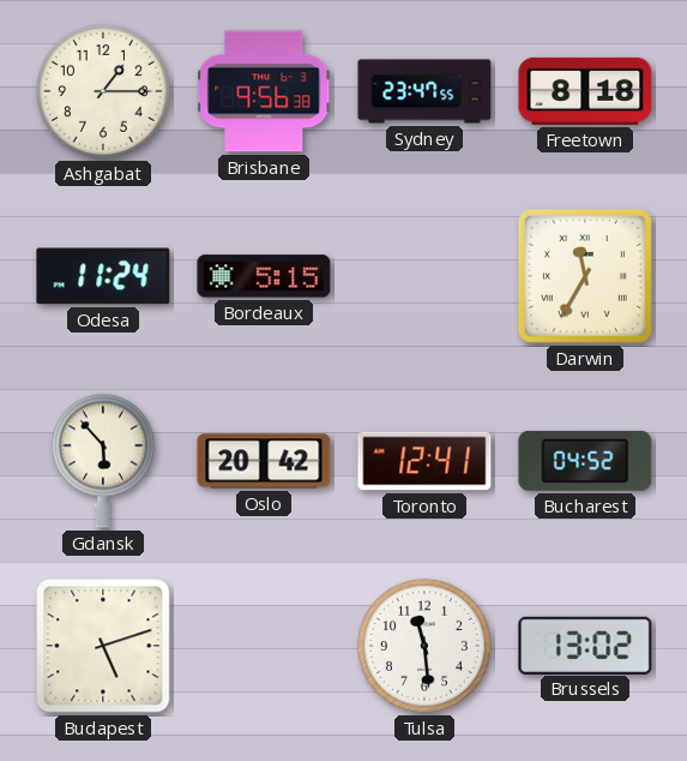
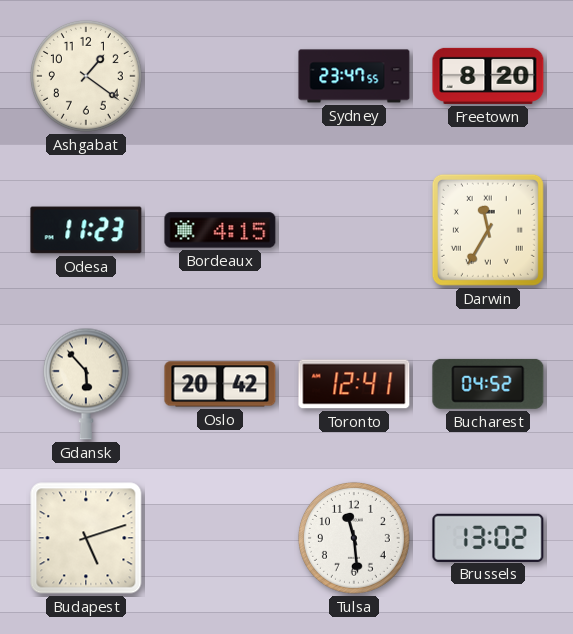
Ashgabat: 1:15 -> 1:21 (86, 76)
Brisbane: 9:56 -> none (265, 91)
Freetown: 8:18 -> 8:20 (488, 76)
Odesa: 11:24 -> 11:23 (86, 230)
Bordeaux: 5:15 -> 4:15 (220, 230)
